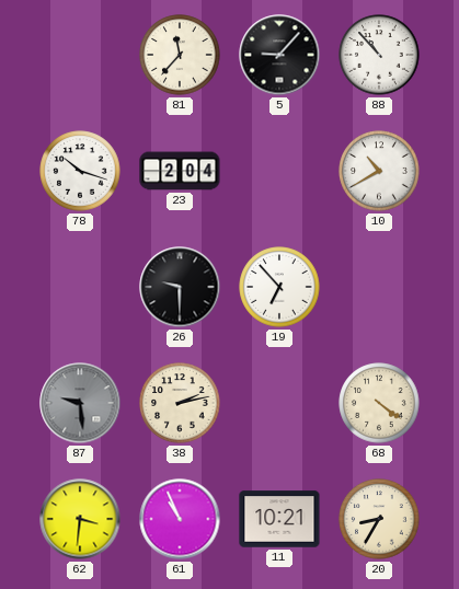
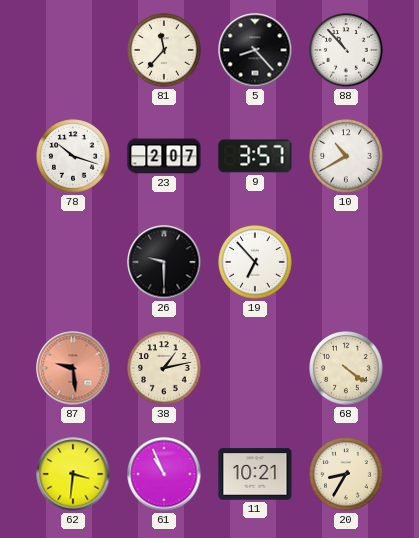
5: 9:07 -> 8:23 (255, 50)
23: 2:04 -> 2:07 (164, 156)
9: none -> 3:57 (255, 156)
87 dial: grey -> salmon (73, 368)
38: 2:13 -> 1:13 (164, 368)
